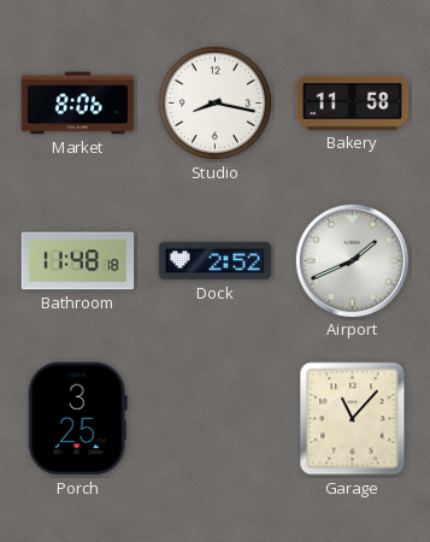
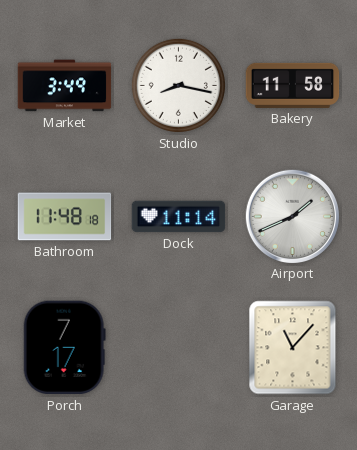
Market: 8:06 -> 3:49 (65, 86)
Dock: 2:52 -> 11:14 (179, 217)
Porch: 3:25 -> 7:17 (64, 348)
